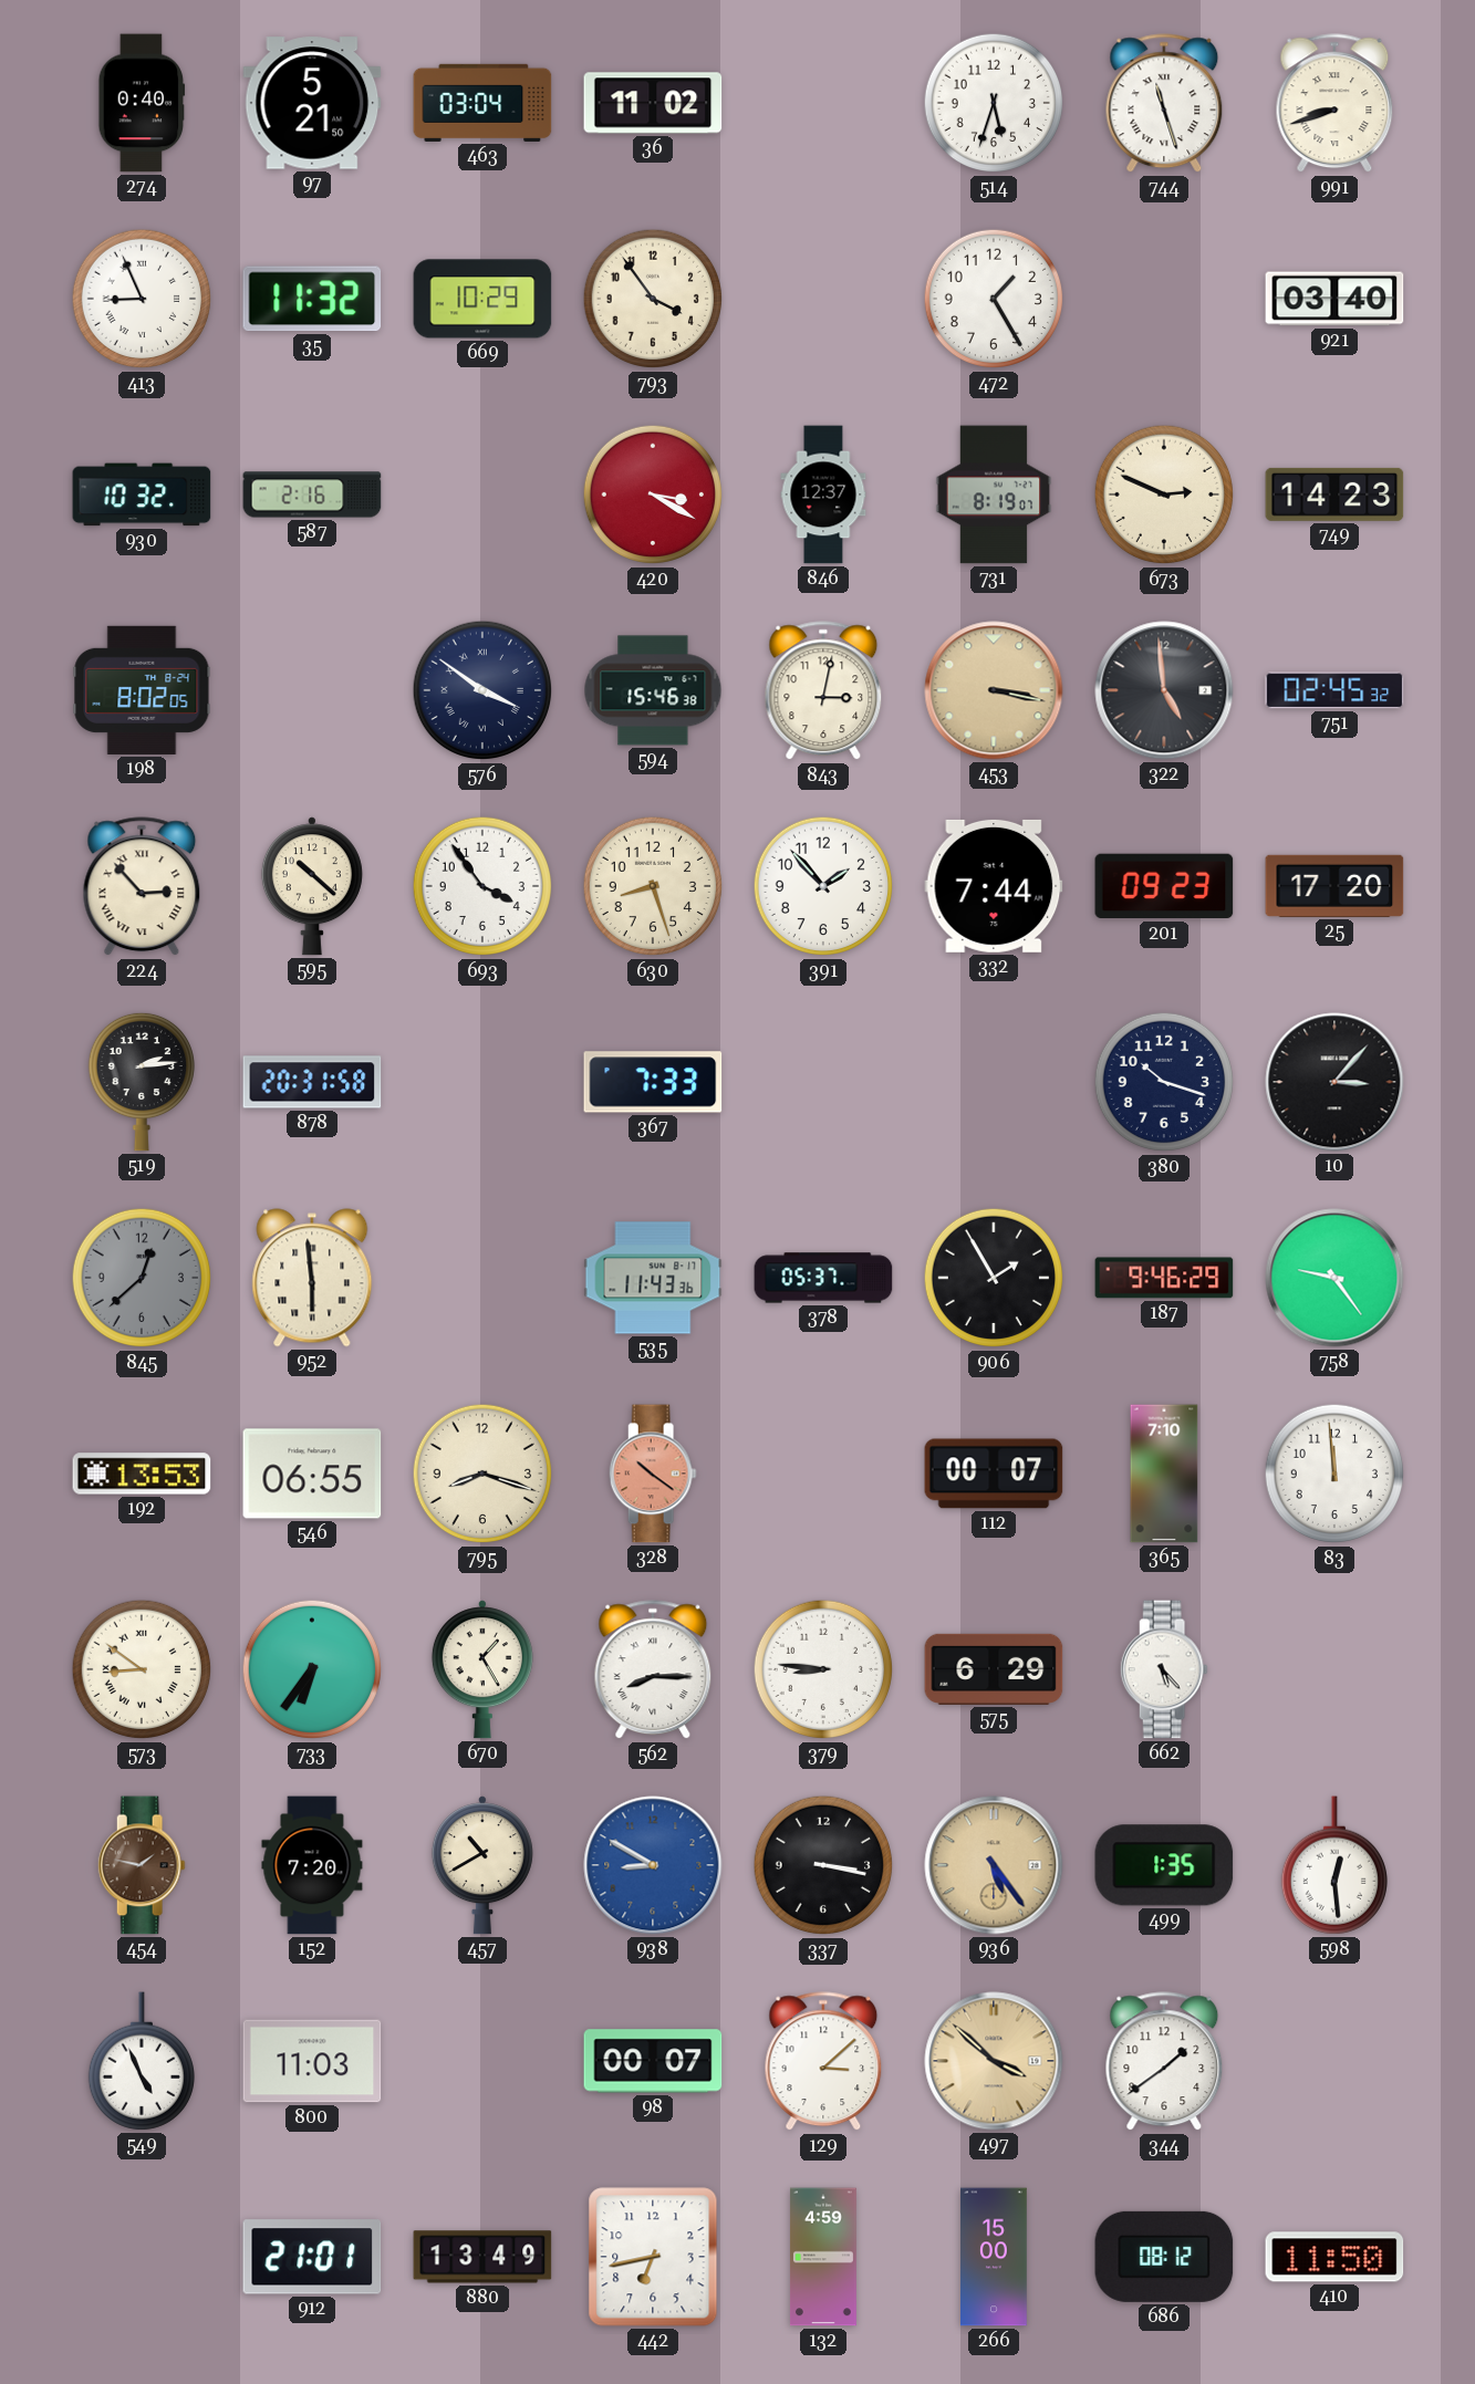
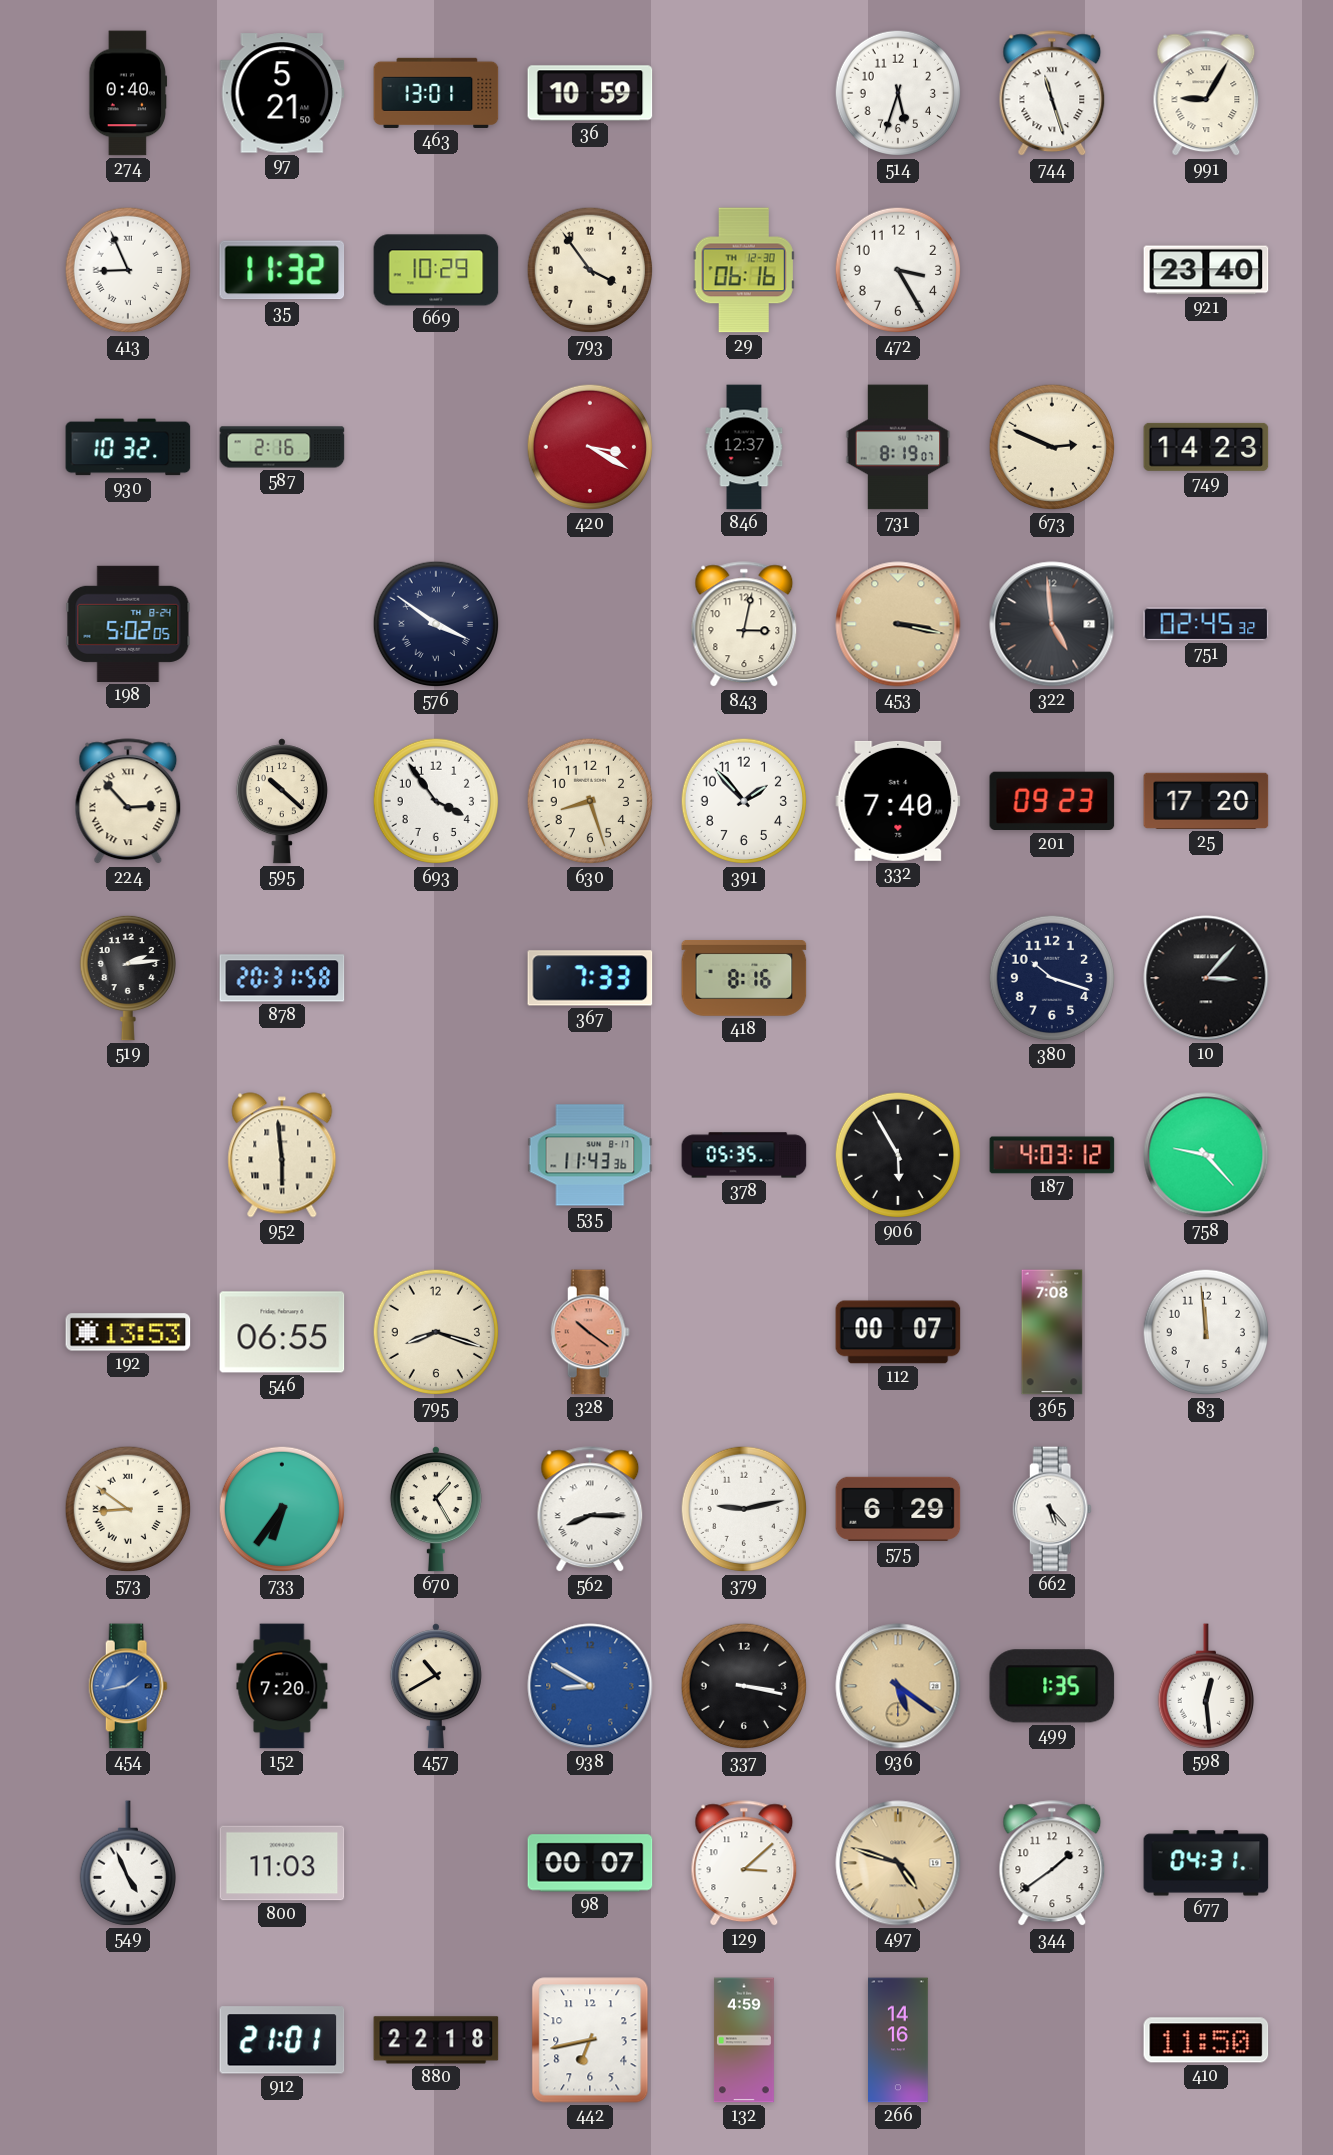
463: 03:04 -> 13:01 (436, 93)
36: 11:02 -> 10:59 (590, 93)
991: 8:42 -> 9:05 (1206, 94)
29: none -> 06:16 (744, 270)
472: 1:25 -> 3:25 (898, 270)
921: 03:40 -> 23:40 (1206, 270)
198: 8:02 -> 5:02 (128, 624)
594: 15:46 -> none (653, 690)
332: 7:44 -> 7:40 (898, 801)
418: none -> 8:16 (744, 978)
845: 12:38 -> none (142, 1278)
378: 05:37 -> 05:35 (744, 1155)
906: 1:55 -> 5:55 (898, 1155)
187: 9:46 -> 4:03 (1052, 1155)
758: 9:24 -> 9:23 (1206, 1155)
365: 7:10 -> 7:08 (1052, 1332)
379: 8:46 -> 9:13 (744, 1509)
454: 1:47 -> 1:43 (128, 1686)
454 dial: brown -> blue (128, 1686)
936: 5:24 -> 5:21 (898, 1686)
497: 3:52 -> 4:48 (898, 1863)
677: none -> 04:31 (1206, 1863)
880: 13:49 -> 22:18 (436, 2040)
266: 15:00 -> 14:16 (899, 2040)
686: 08:12 -> none (1164, 2257)
